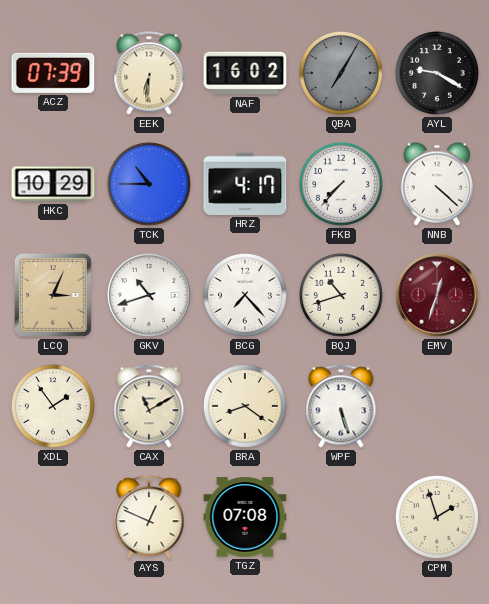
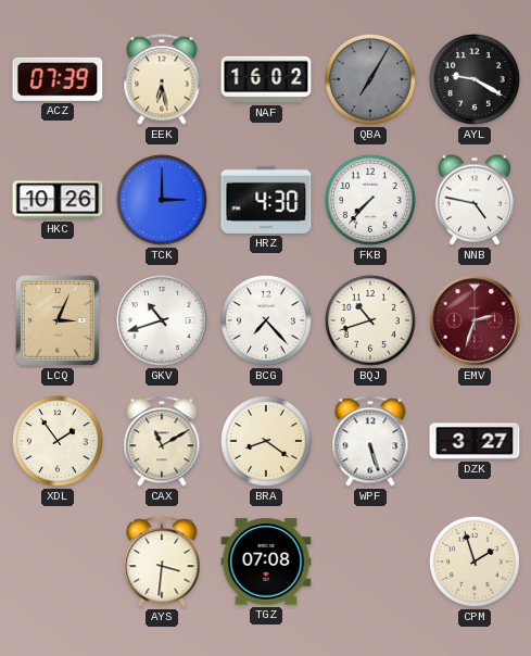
EEK: 6:31 -> 6:28 (162, 79)
HKC: 10:29 -> 10:26 (58, 200)
TCK: 10:45 -> 3:00 (162, 200)
HRZ: 4:17 -> 4:30 (266, 200)
NNB: 4:22 -> 4:47 (473, 200)
EMV: 12:33 -> 2:33 (475, 320)
DZK: none -> 3:27 (475, 441)
AYS: 12:49 -> 3:31 (162, 562)
